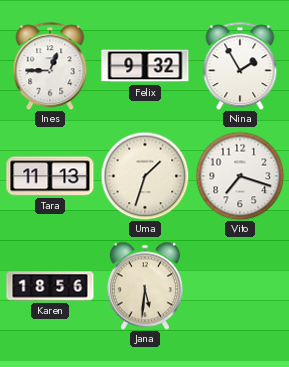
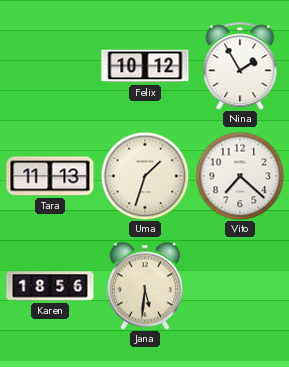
Ines: 12:45 -> none (50, 66)
Felix: 9:32 -> 10:12 (145, 66)
Vito: 7:18 -> 7:22 (240, 176)
